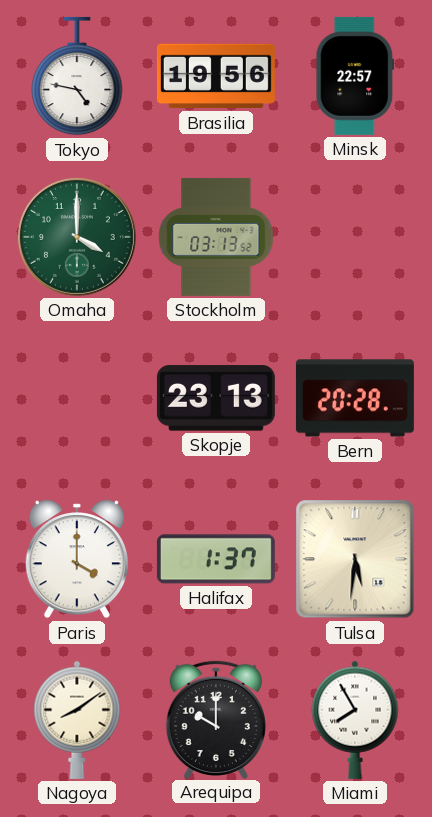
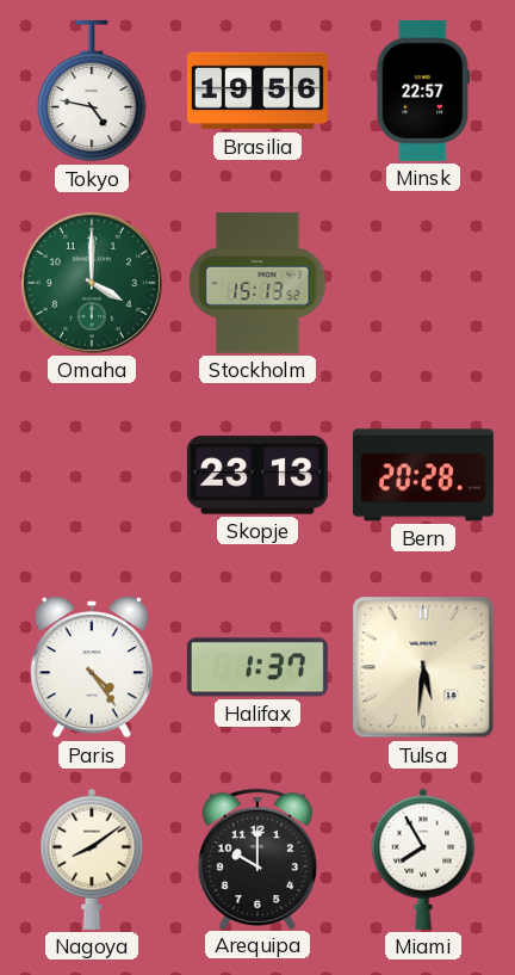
Stockholm: 03:13 -> 15:13 (257, 283)
Paris: 4:00 -> 4:24 (92, 667)
